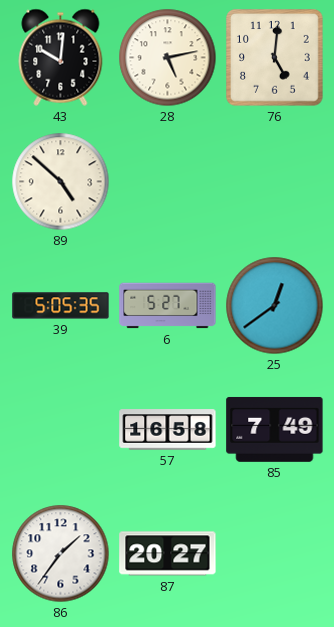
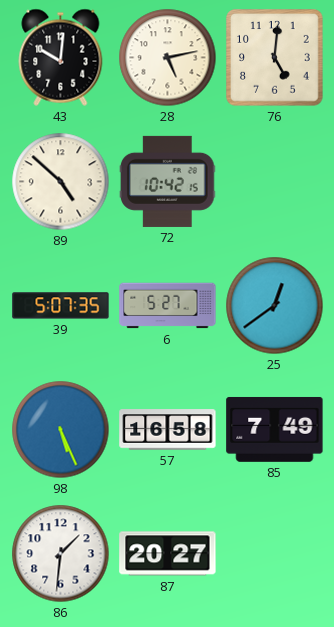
72: none -> 10:42 (167, 181)
39: 5:05 -> 5:07 (61, 306)
98: none -> 5:26 (61, 430)
86: 1:36 -> 1:31 (61, 554)
